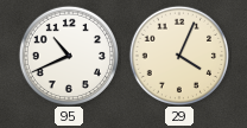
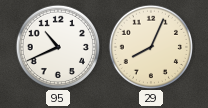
29: 4:04 -> 8:04 (150, 46)
